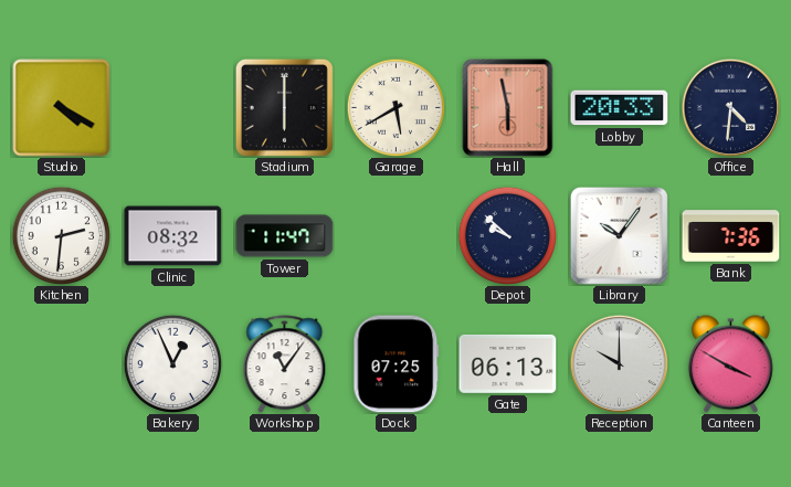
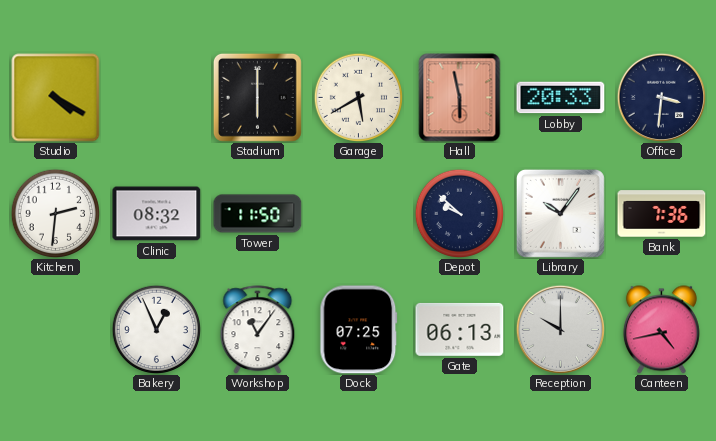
Office: 4:31 -> 3:31 (661, 97)
Tower: 11:47 -> 11:50 (258, 214)
Canteen: 3:50 -> 4:43 (661, 330)
